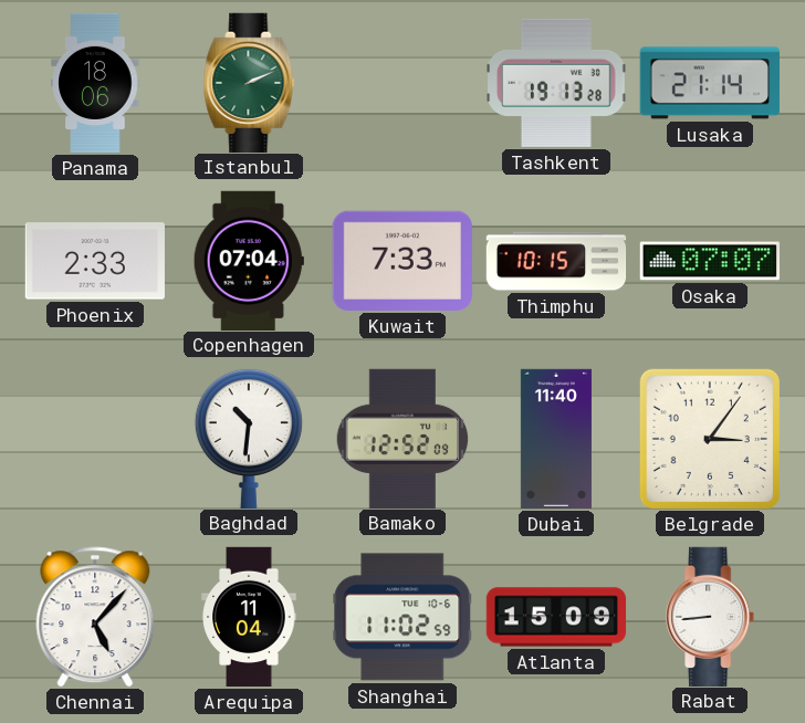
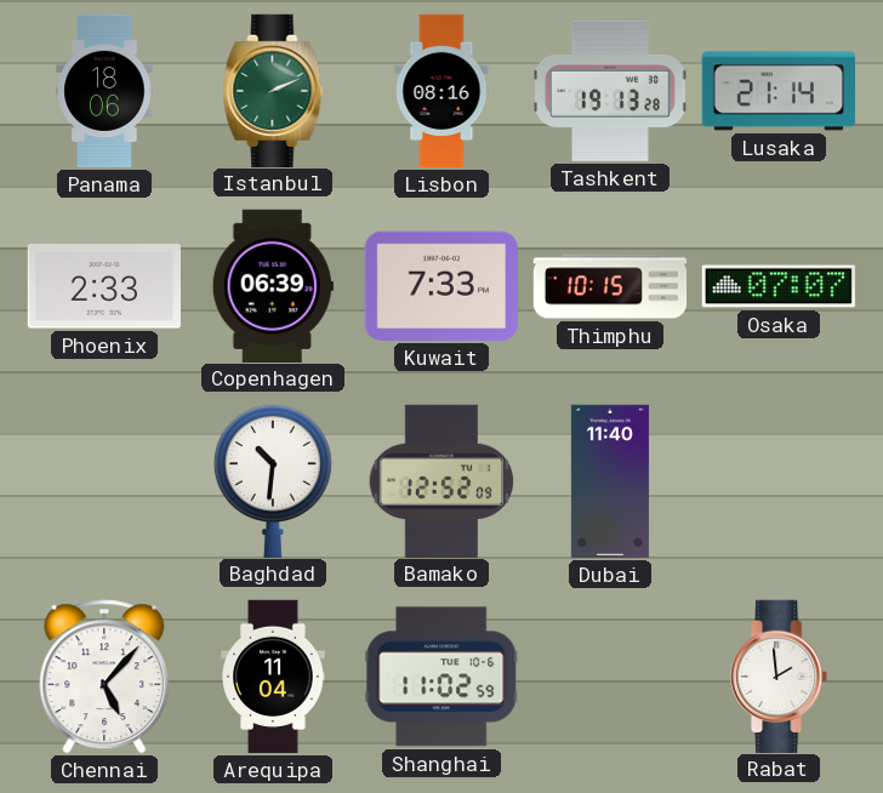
Lisbon: none -> 08:16 (441, 91)
Copenhagen: 07:04 -> 06:39 (273, 285)
Belgrade: 3:06 -> none (710, 439)
Atlanta: 15:09 -> none (556, 617)
Rabat: 8:44 -> 1:59 (780, 675)
